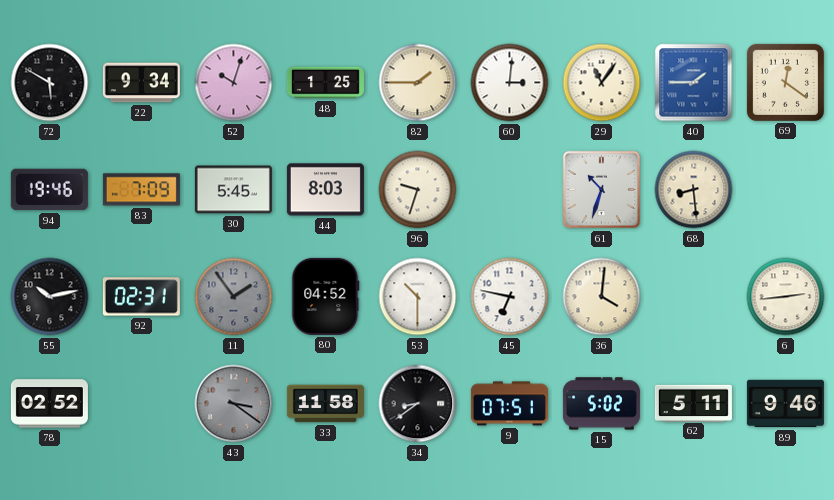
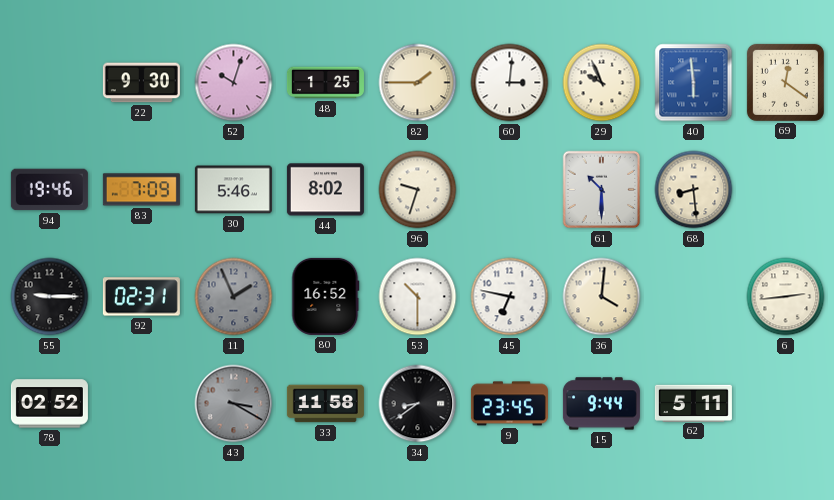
72: 5:50 -> none (50, 83)
22: 9:34 -> 9:30 (141, 83)
29: 11:06 -> 9:56 (602, 83)
40: 1:45 -> 5:59 (694, 83)
30: 5:45 -> 5:46 (233, 190)
44: 8:03 -> 8:02 (325, 190)
61: 10:33 -> 10:30 (602, 190)
55: 10:13 -> 9:15 (50, 297)
11: 1:54 -> 1:56 (234, 297)
80: 04:52 -> 16:52 (326, 296)
43: 3:21 -> 3:20 (234, 404)
9: 07:51 -> 23:45 (509, 404)
15: 5:02 -> 9:44 (601, 404)
89: 9:46 -> none (785, 404)
